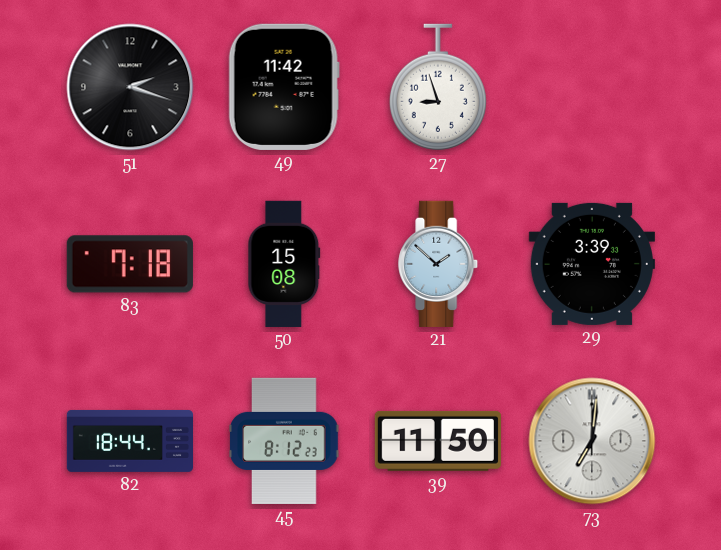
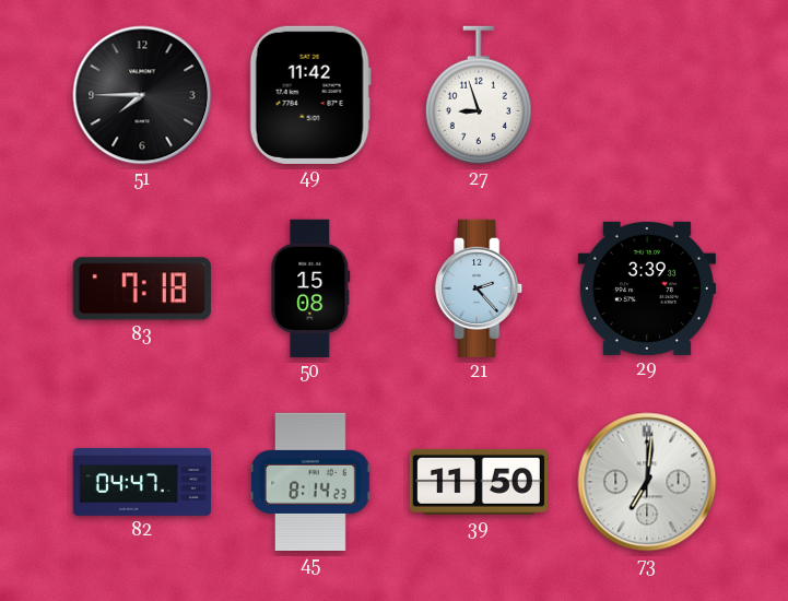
51: 2:18 -> 7:45 (142, 95)
21: 1:52 -> 2:23 (480, 288)
82: 18:44 -> 04:47 (141, 482)
45: 8:12 -> 8:14 (310, 482)
